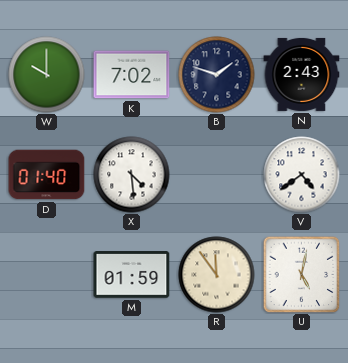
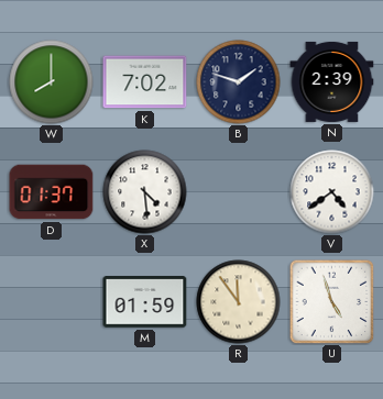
W: 10:00 -> 8:00 (52, 82)
N: 2:43 -> 2:39 (332, 81)
D: 01:40 -> 01:37 (52, 192)
U: 5:02 -> 4:57 (331, 301)
